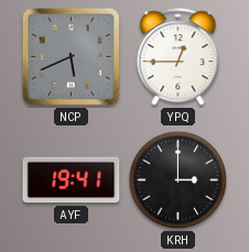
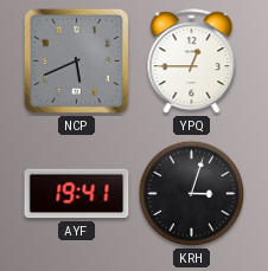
KRH: 3:00 -> 3:03 (192, 194)
